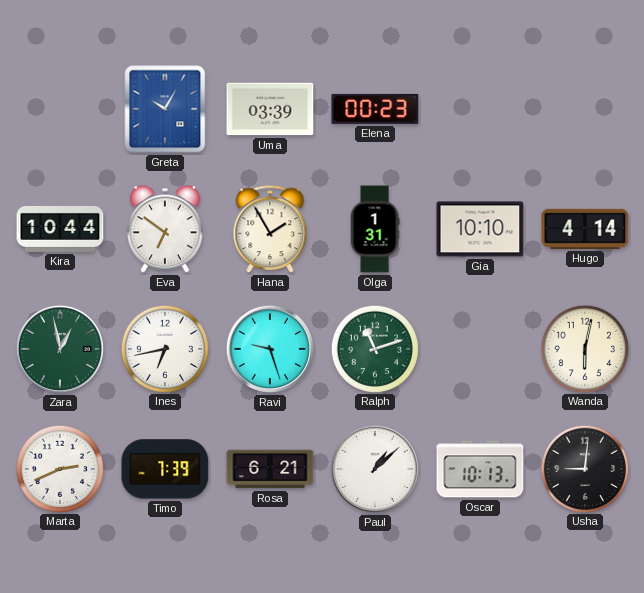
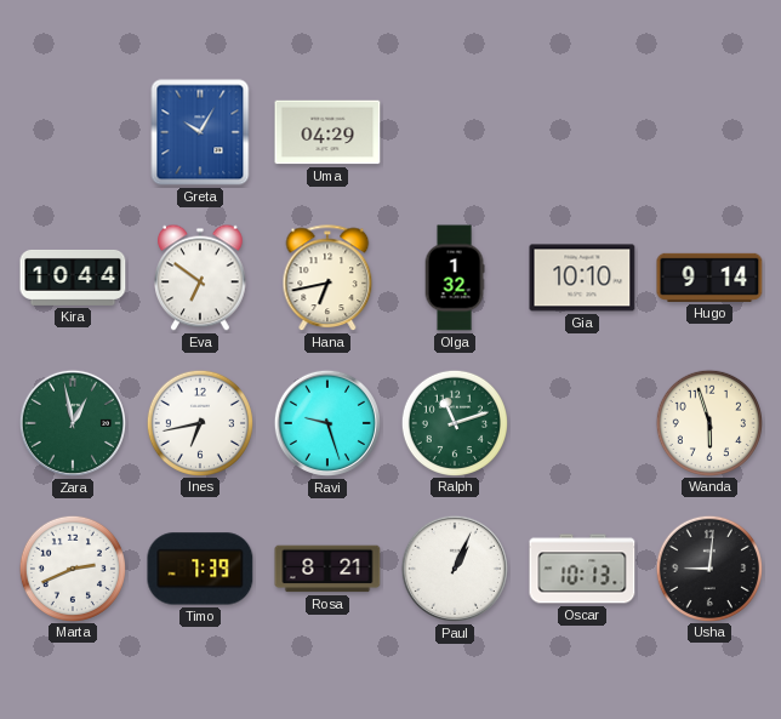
Uma: 03:39 -> 04:29 (327, 132)
Elena: 00:23 -> none (375, 109)
Hana: 1:55 -> 6:43 (327, 279)
Olga: 1:31 -> 1:32 (455, 278)
Hugo: 4:14 -> 9:14 (709, 278)
Wanda: 6:02 -> 5:57 (708, 422)
Rosa: 6:21 -> 8:21 (327, 569)
Paul: 1:08 -> 1:04 (455, 569)
